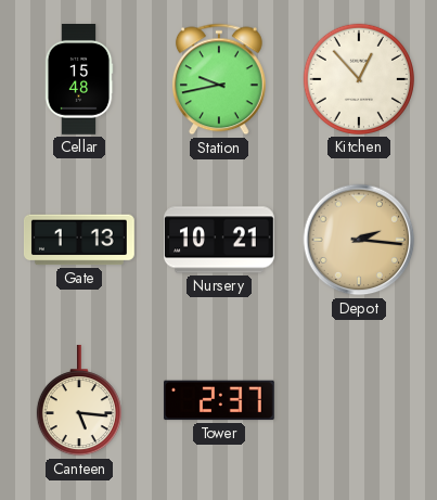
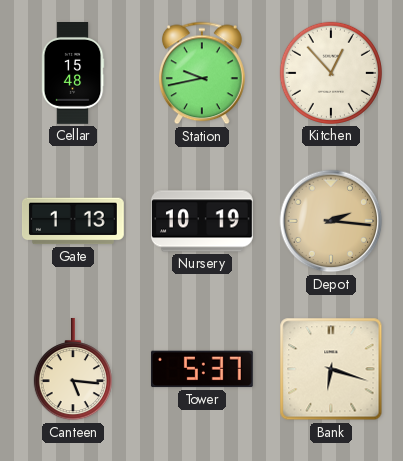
Nursery: 10:21 -> 10:19 (203, 221)
Tower: 2:37 -> 5:37 (202, 369)
Bank: none -> 6:18 (331, 369)
